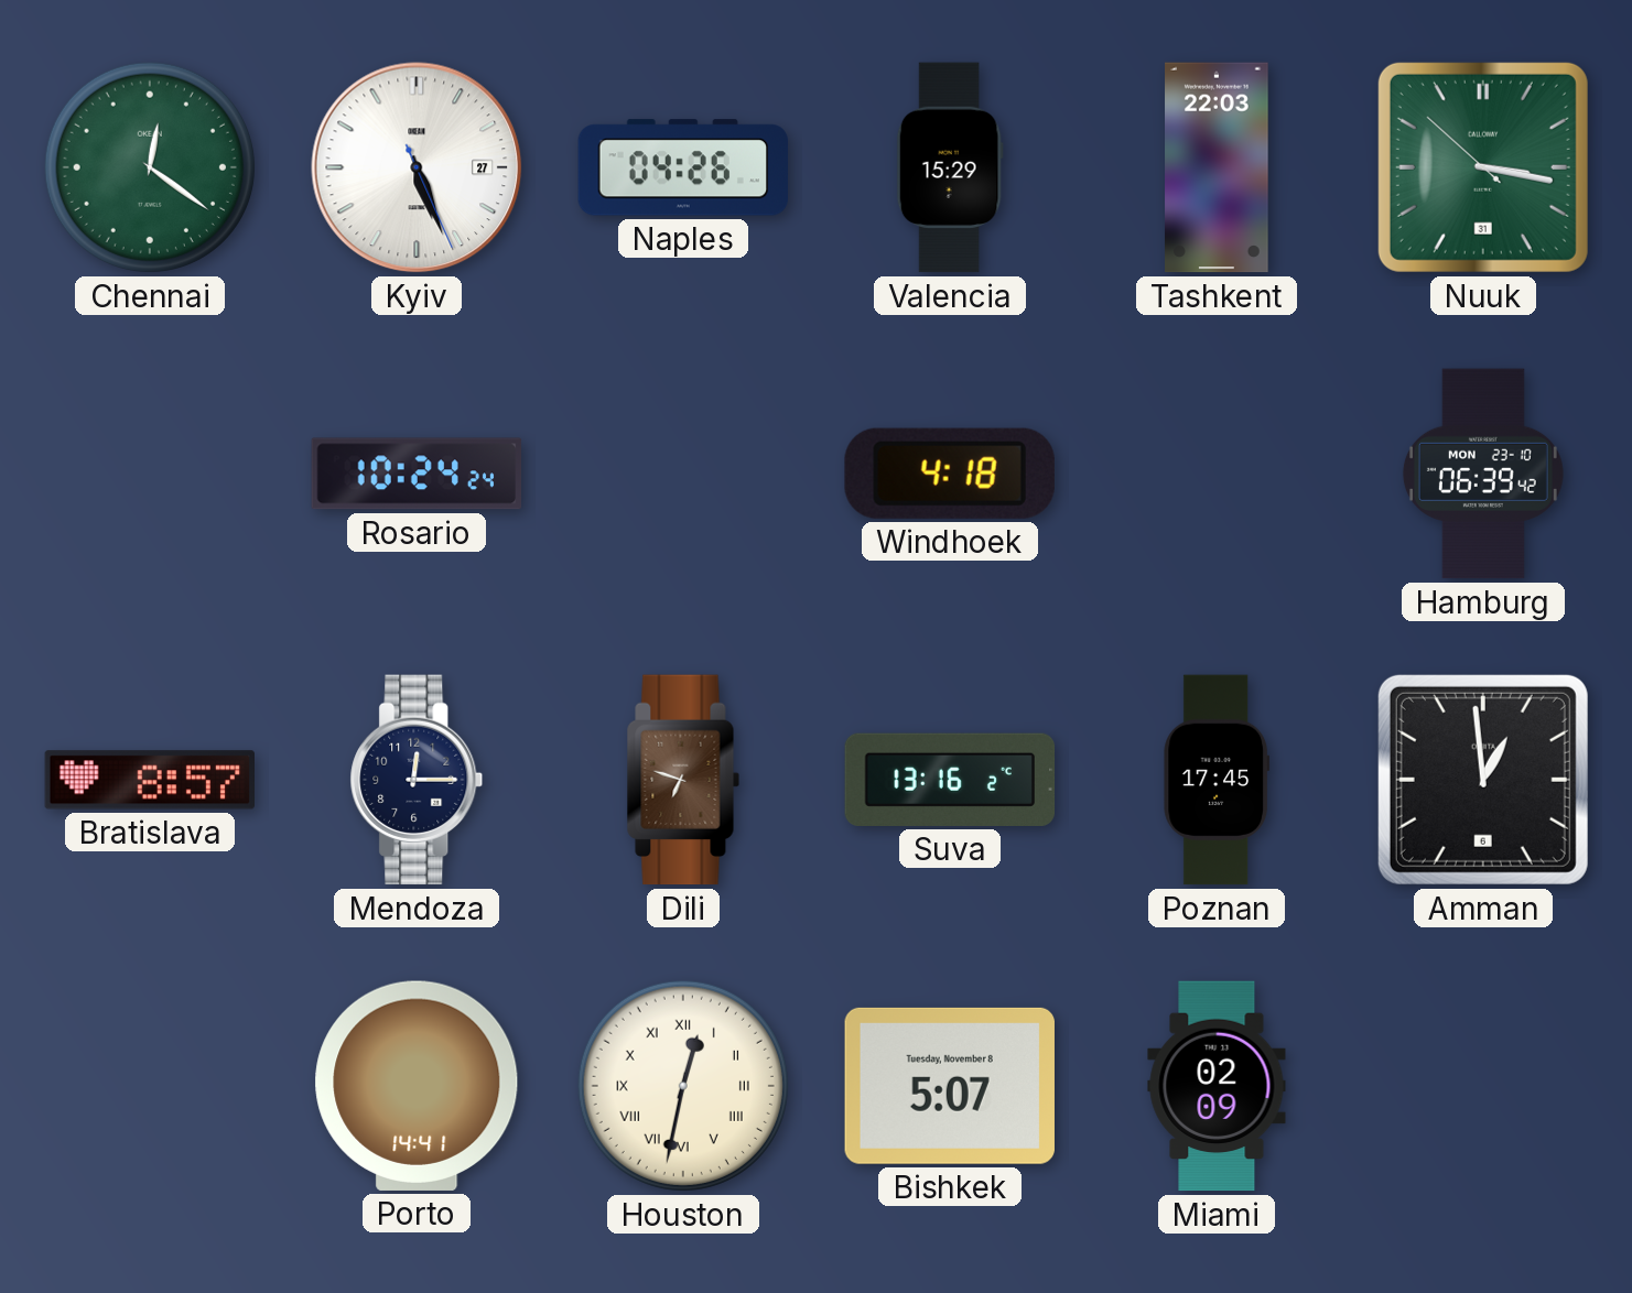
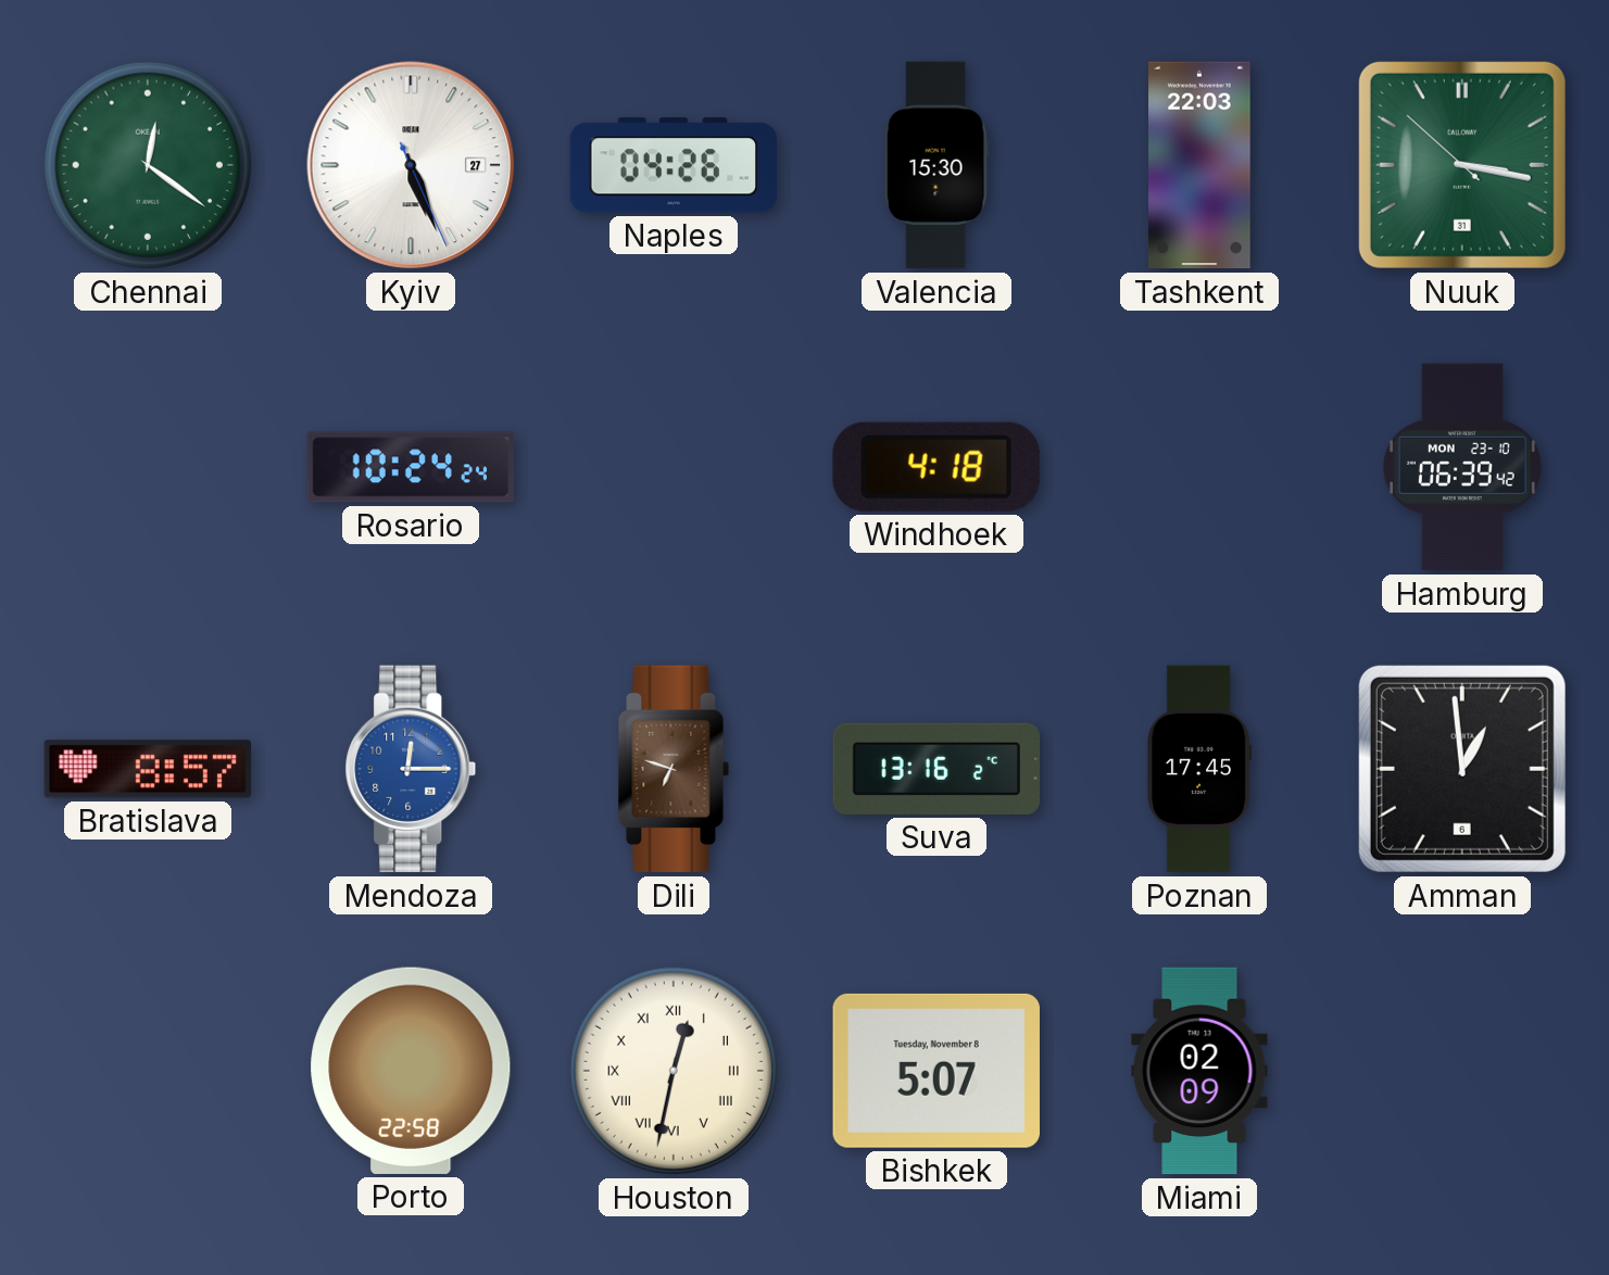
Valencia: 15:29 -> 15:30 (937, 165)
Mendoza dial: navy -> blue (411, 769)
Porto: 14:41 -> 22:58 (411, 1071)
